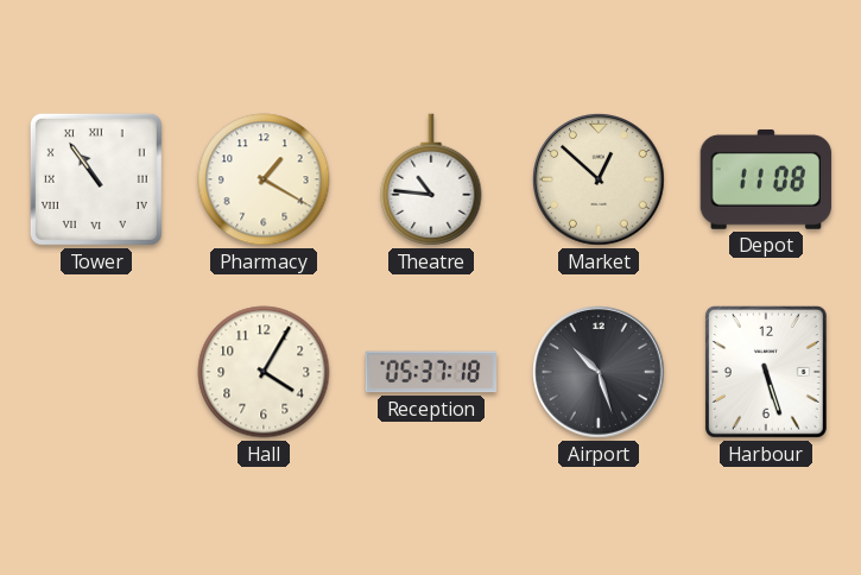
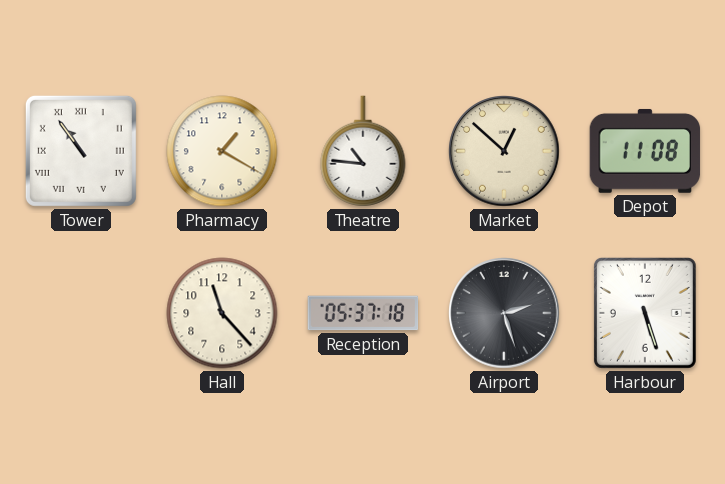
Hall: 4:05 -> 11:23 (222, 313)
Airport: 10:27 -> 2:27 (504, 313)
